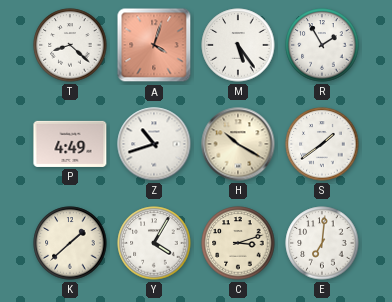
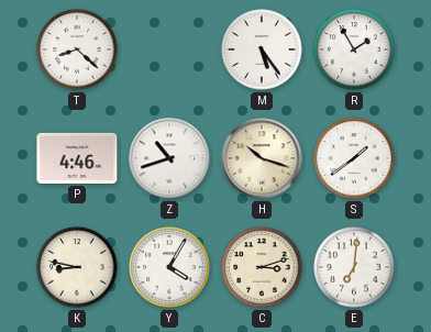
A: 4:03 -> none (154, 45)
P: 4:49 -> 4:46 (77, 158)
H: 10:20 -> 10:18 (262, 158)
K: 1:38 -> 8:47 (77, 267)
